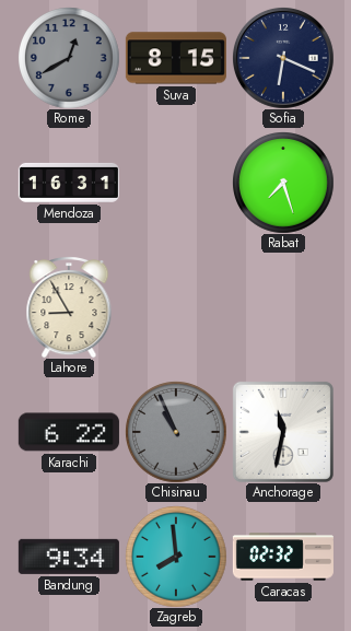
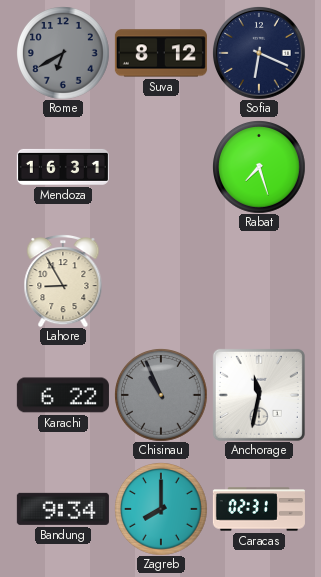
Rome: 12:40 -> 6:40 (63, 53)
Suva: 8:15 -> 8:12 (161, 53)
Zagreb: 7:59 -> 8:00 (161, 509)
Caracas: 02:32 -> 02:31 (259, 509)
